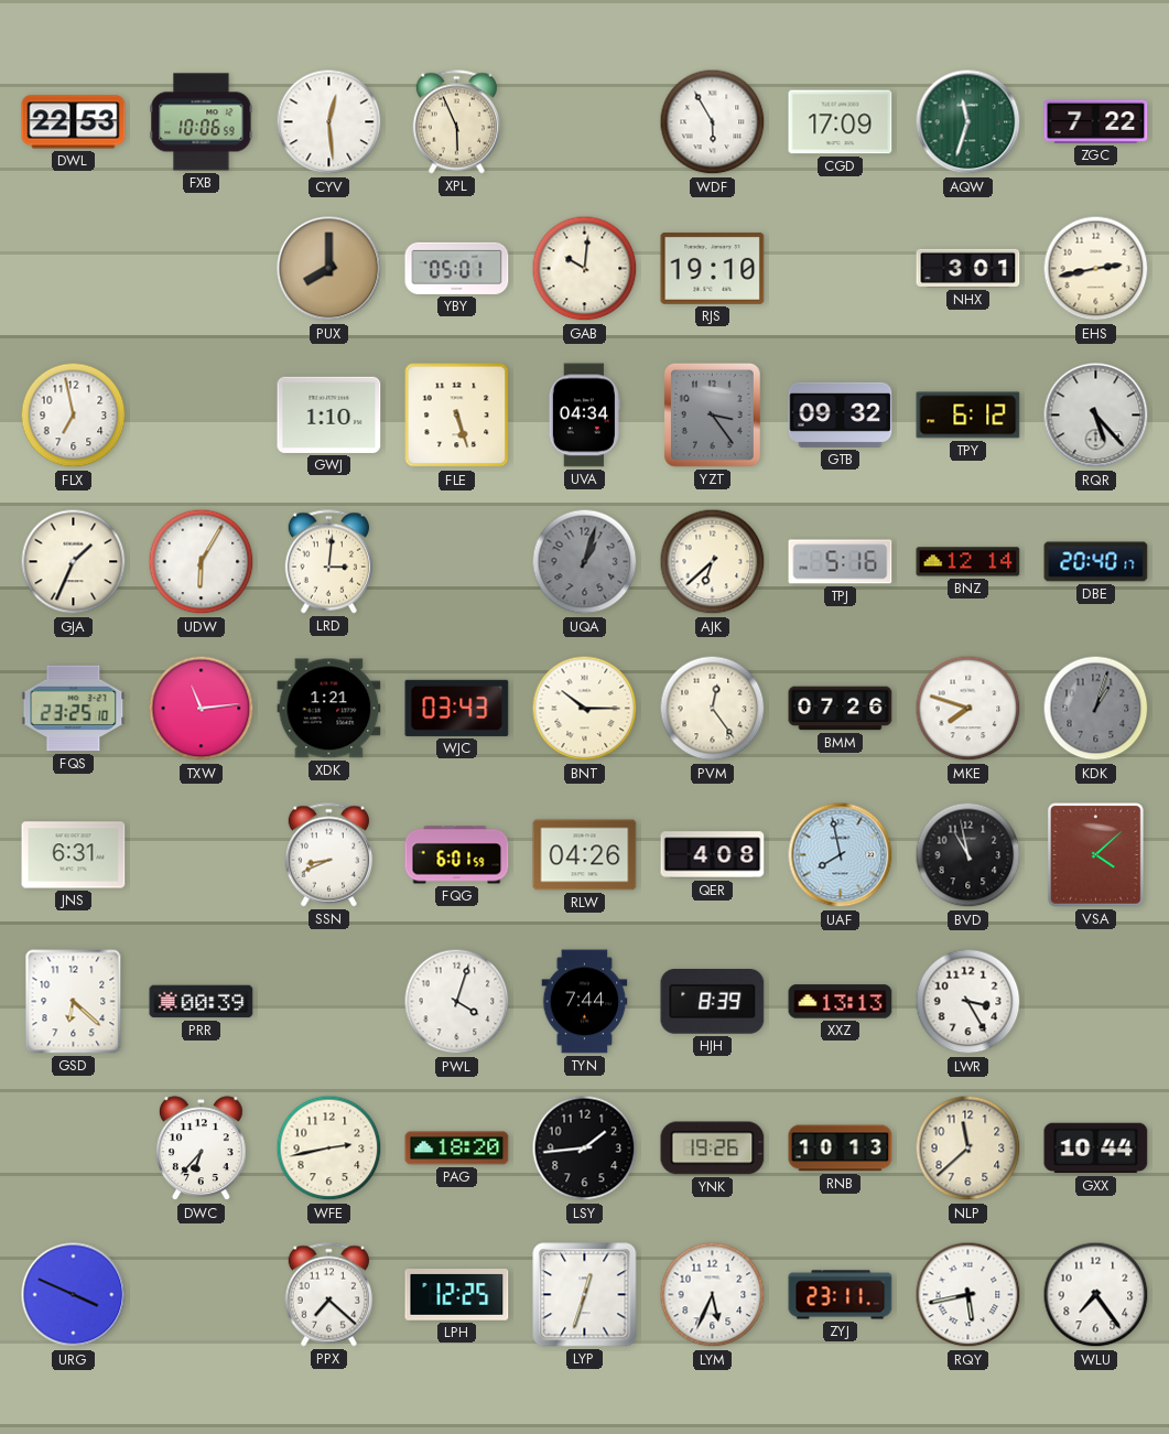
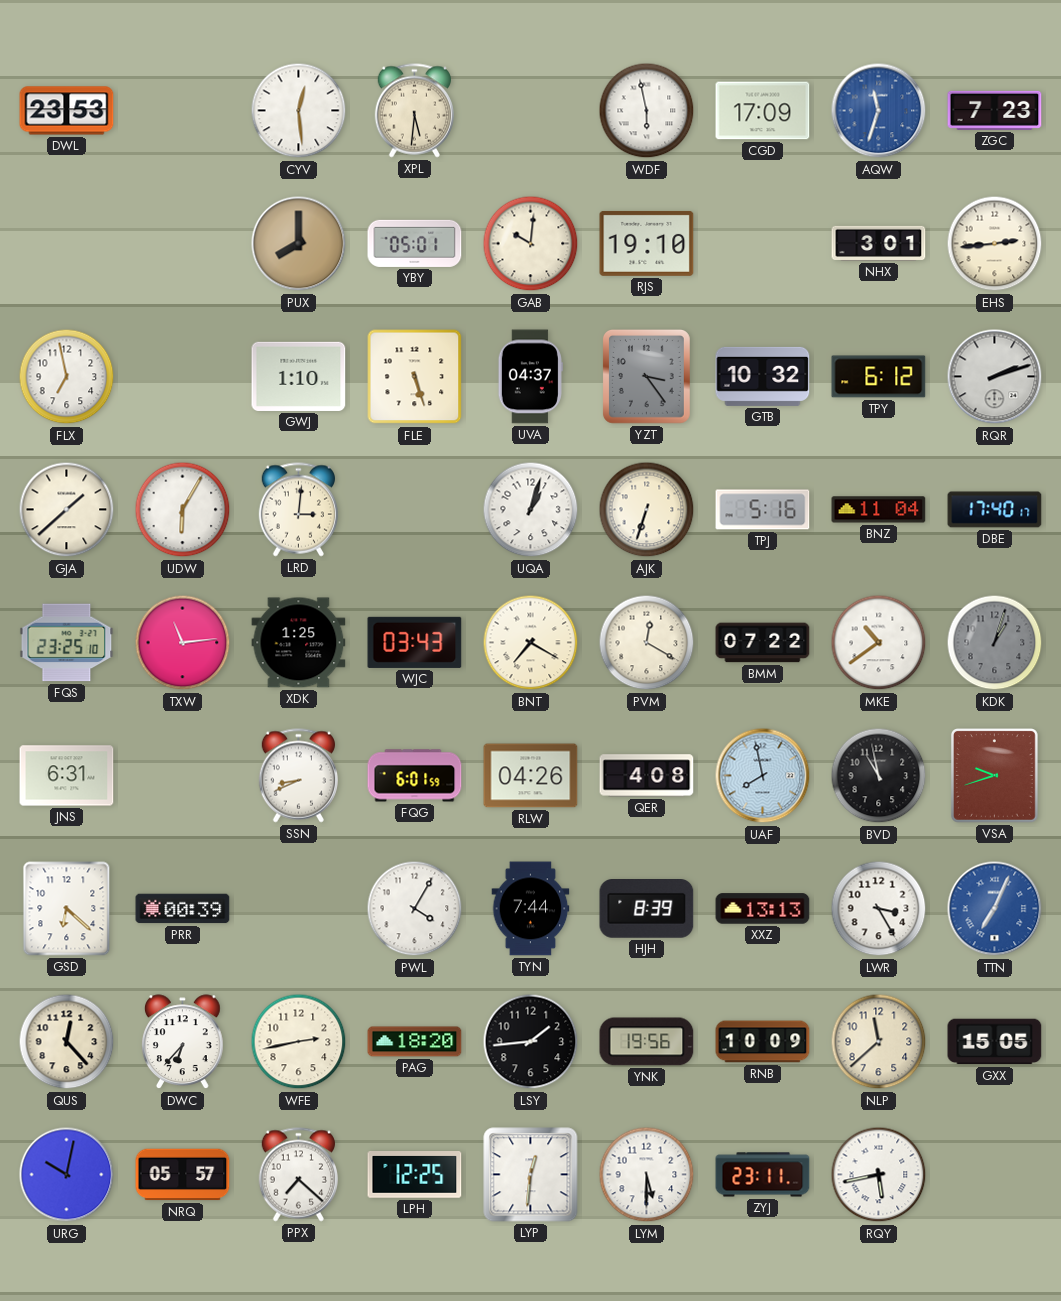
DWL: 22:53 -> 23:53 (67, 111)
FXB: 10:06 -> none (202, 122)
XPL: 5:56 -> 5:31 (414, 111)
WDF: 5:55 -> 5:58 (647, 111)
AQW dial: green -> blue (879, 111)
ZGC: 7:22 -> 7:23 (995, 110)
EHS: 2:43 -> 2:44 (995, 244)
UVA: 04:34 -> 04:37 (530, 377)
GTB: 09:32 -> 10:32 (763, 376)
RQR: 5:23 -> 2:12 (995, 377)
GJA: 1:34 -> 1:38 (67, 510)
UQA dial: grey -> white (531, 510)
AJK: 6:38 -> 6:33 (647, 510)
BNZ: 12:14 -> 11:04 (879, 510)
DBE: 20:40 -> 17:40 (995, 510)
XDK: 1:21 -> 1:25 (299, 643)
BNT: 10:15 -> 7:20 (531, 643)
PVM: 12:24 -> 12:20 (647, 643)
BMM: 07:26 -> 07:22 (763, 643)
MKE: 7:48 -> 10:39 (879, 643)
VSA: 4:08 -> 9:42 (994, 776)
PWL: 4:03 -> 4:05 (415, 909)
TTN: none -> 7:04 (995, 909)
QUS: none -> 12:23 (67, 1042)
YNK: 19:26 -> 19:56 (647, 1042)
RNB: 10:13 -> 10:09 (763, 1042)
GXX: 10:44 -> 15:05 (995, 1042)
URG: 3:49 -> 10:02 (67, 1175)
NRQ: none -> 05:57 (183, 1175)
LYP: 12:33 -> 12:31 (531, 1175)
LYM: 5:34 -> 5:30 (647, 1175)
WLU: 7:24 -> none (1096, 1295)
